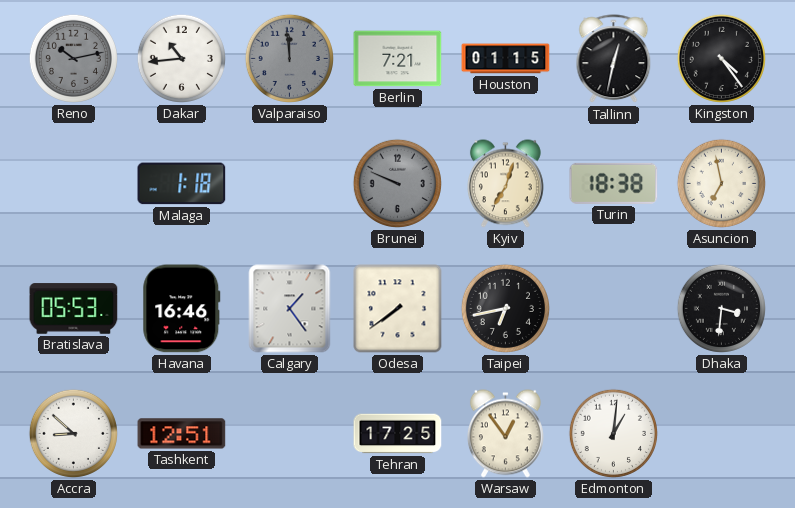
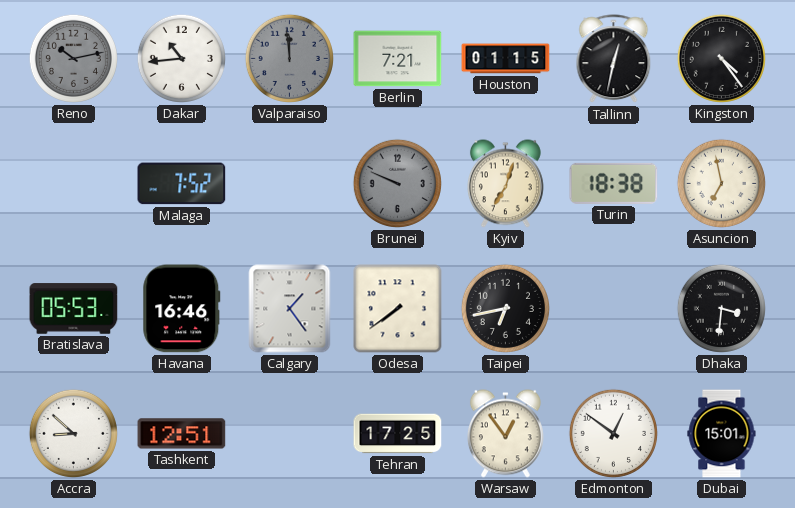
Malaga: 1:18 -> 7:52 (182, 184)
Edmonton: 1:01 -> 12:51 (613, 433)
Dubai: none -> 15:01 (722, 434)
